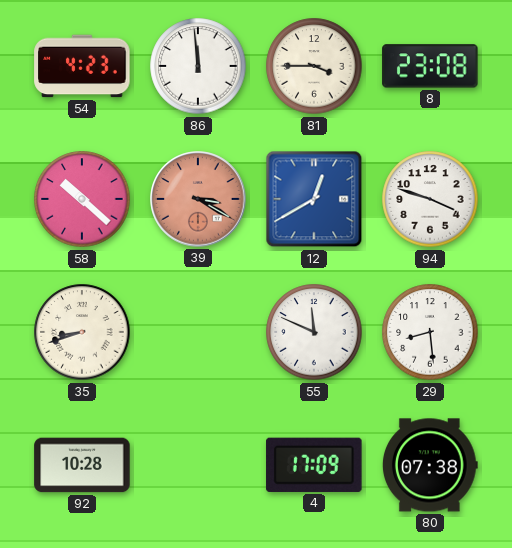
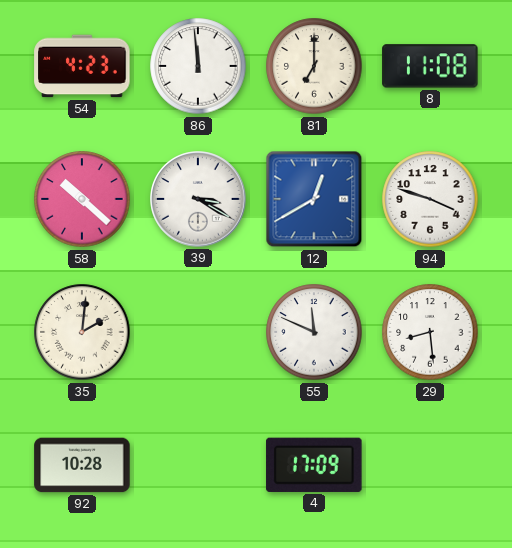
81: 3:45 -> 7:00 (314, 66)
8: 23:08 -> 11:08 (430, 66)
39 dial: salmon -> white (198, 199)
35: 8:42 -> 2:01 (82, 332)
80: 07:38 -> none (430, 465)
